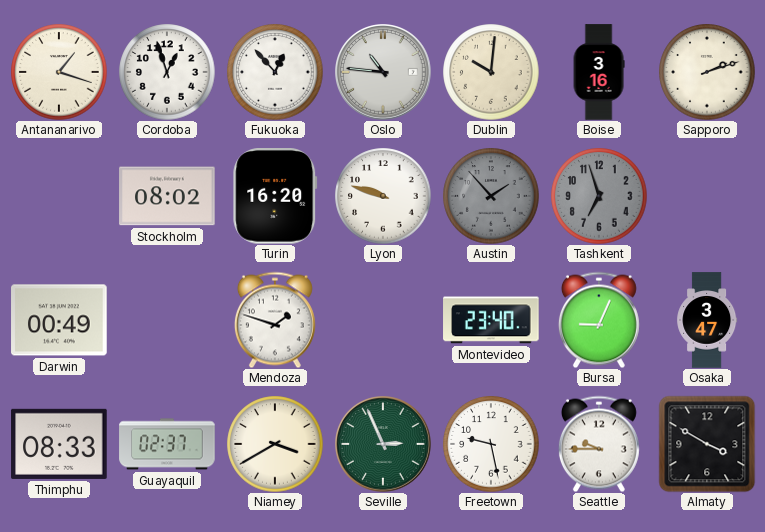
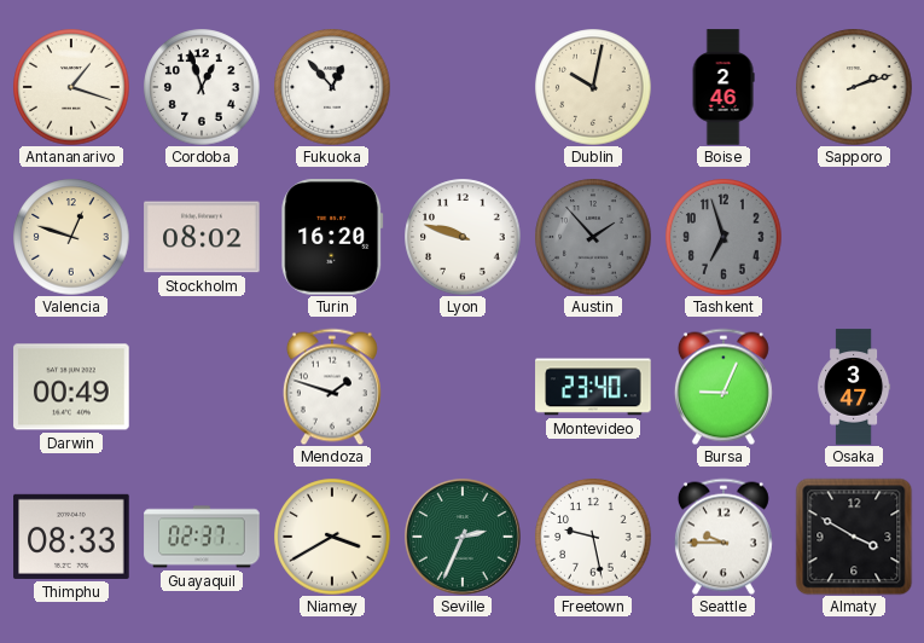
Oslo: 10:46 -> none (384, 73)
Dublin: 10:01 -> 10:02 (593, 87)
Boise: 3:16 -> 2:46 (723, 87)
Valencia: none -> 12:48 (71, 237)
Seville: 2:56 -> 2:34 (464, 538)
